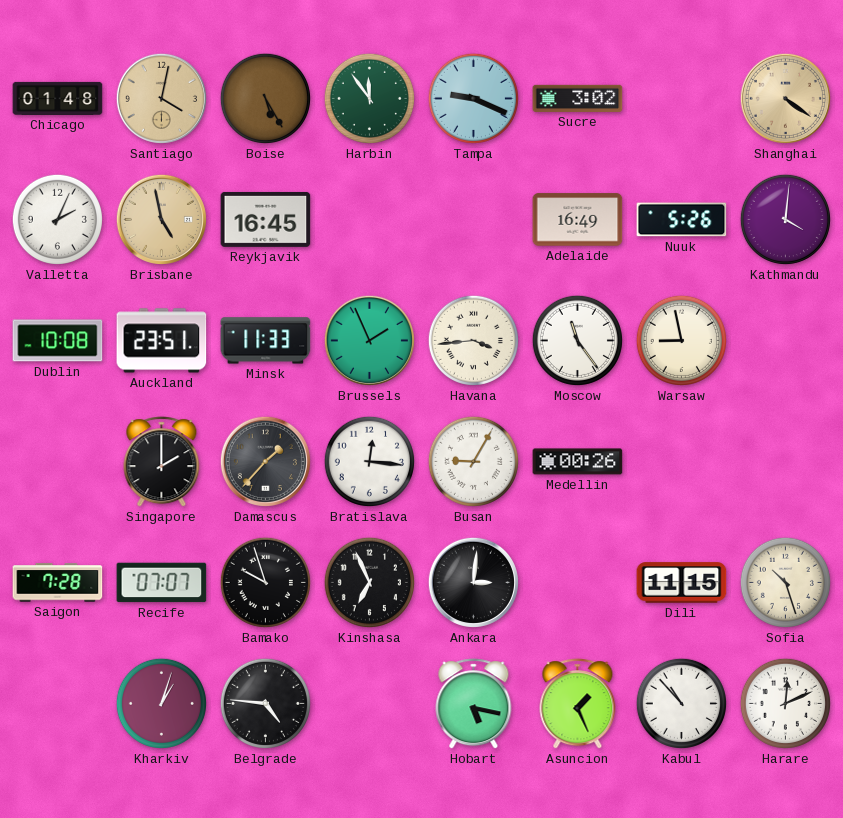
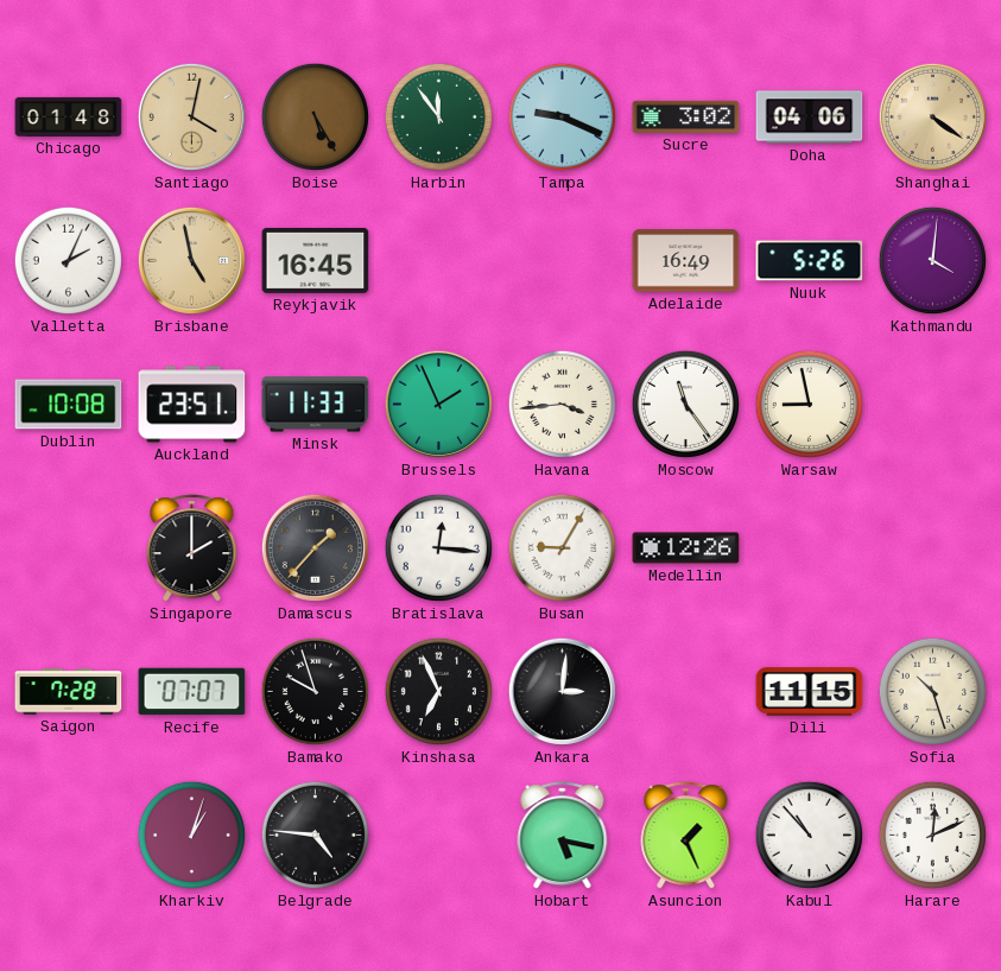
Doha: none -> 04:06 (810, 118)
Medellin: 00:26 -> 12:26 (686, 548)
